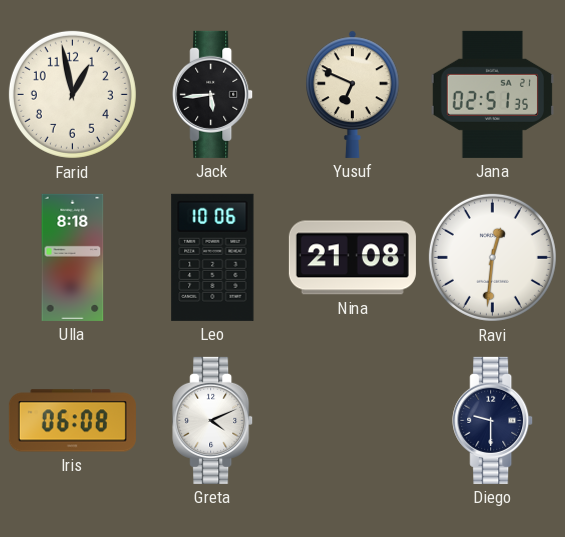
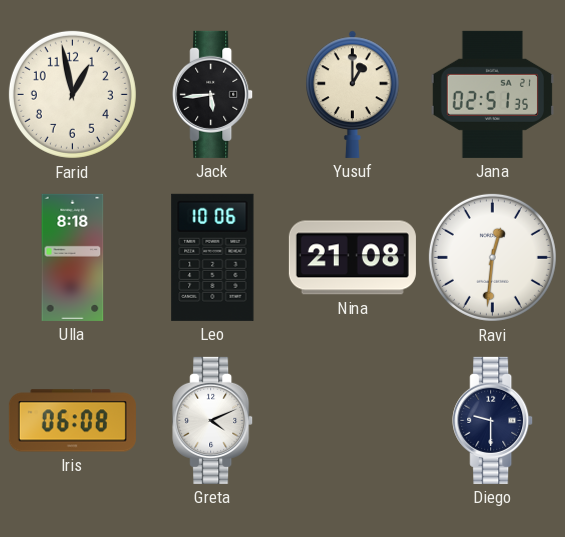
Yusuf: 6:49 -> 1:00 (353, 94)
